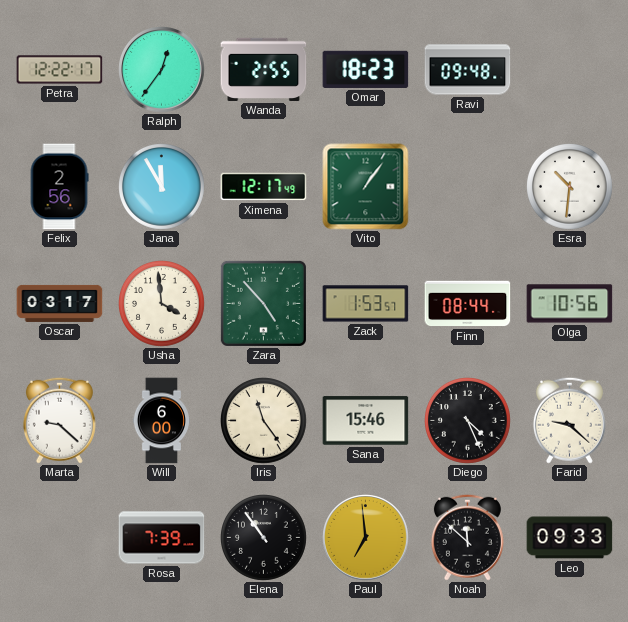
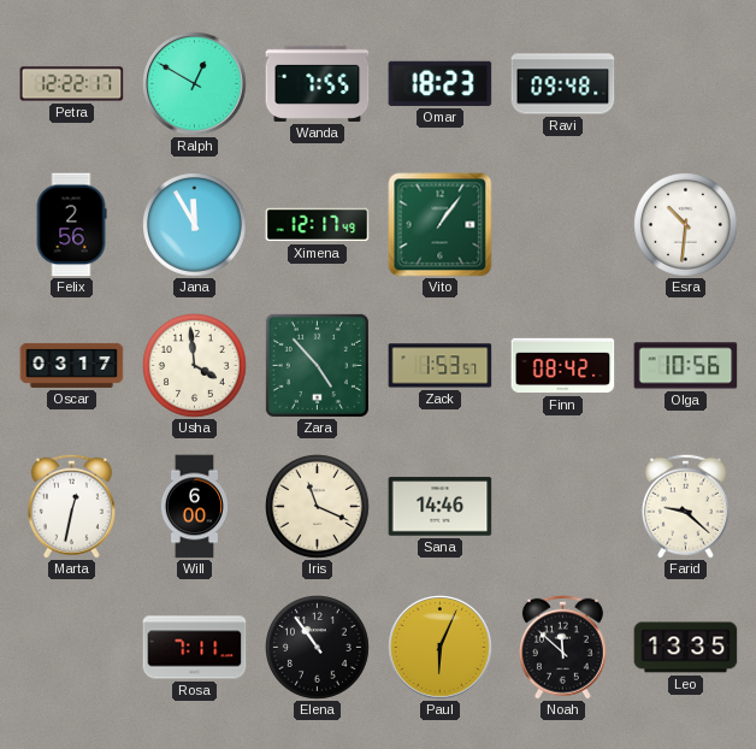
Ralph: 12:36 -> 12:50 (195, 84)
Wanda: 2:55 -> 7:55 (318, 83)
Finn: 08:44 -> 08:42 (563, 366)
Marta: 9:22 -> 12:32 (71, 506)
Iris: 11:24 -> 11:19 (318, 507)
Sana: 15:46 -> 14:46 (441, 507)
Diego: 4:26 -> none (468, 421)
Rosa: 7:39 -> 7:11 (195, 648)
Paul: 6:59 -> 6:04 (441, 648)
Leo: 09:33 -> 13:35 (686, 648)
